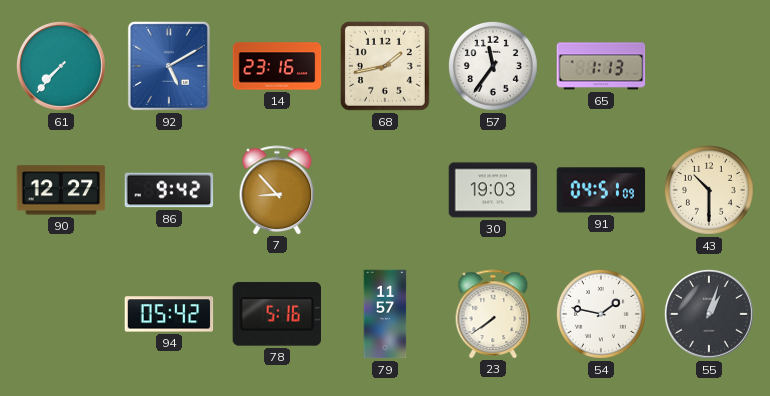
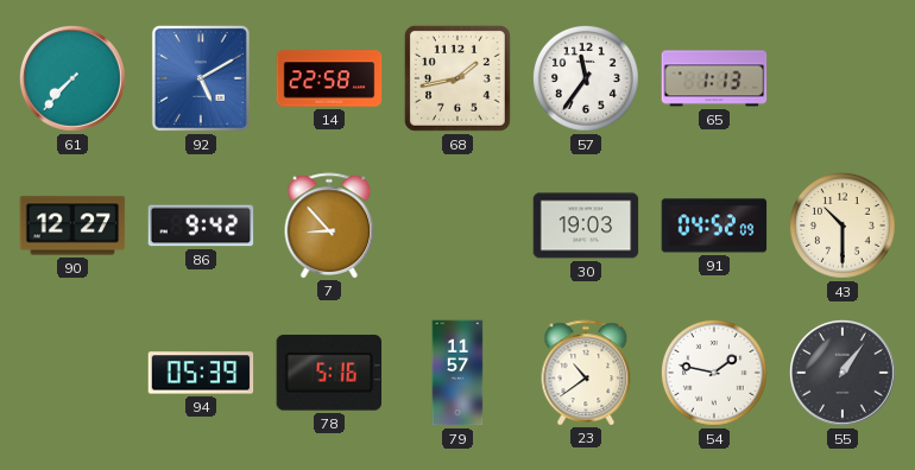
14: 23:16 -> 22:58 (329, 78)
91: 04:51 -> 04:52 (714, 226)
94: 05:42 -> 05:39 (201, 373)
23: 7:39 -> 10:39 (586, 373)
55: 1:03 -> 1:06 (844, 374)
